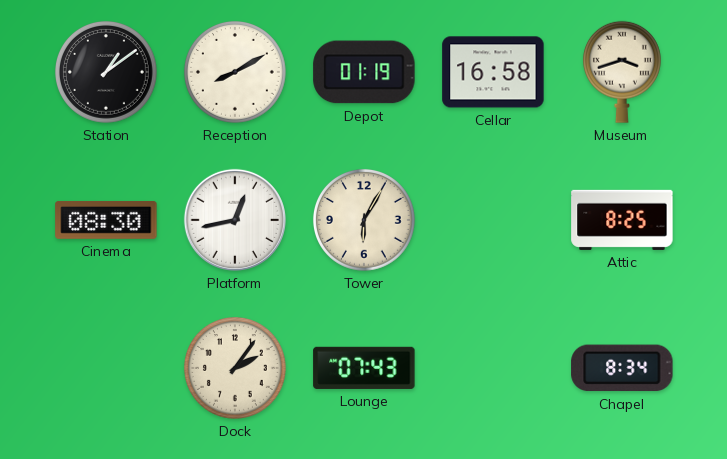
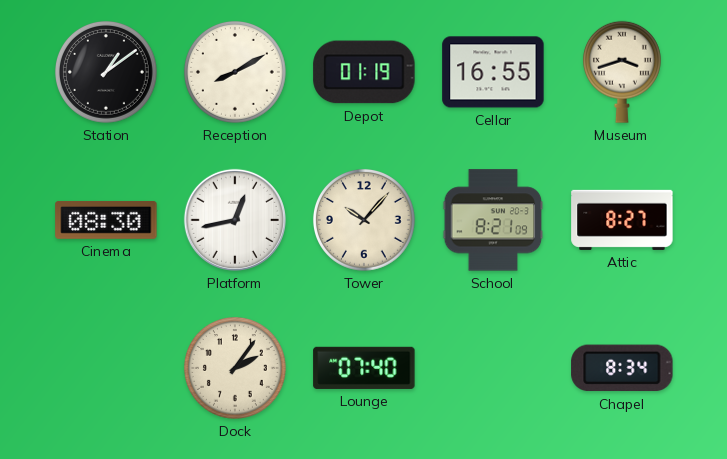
Cellar: 16:58 -> 16:55 (493, 72)
Tower: 6:05 -> 10:07 (364, 221)
School: none -> 8:21 (493, 220)
Attic: 8:25 -> 8:27 (622, 220)
Lounge: 07:43 -> 07:40 (364, 368)
